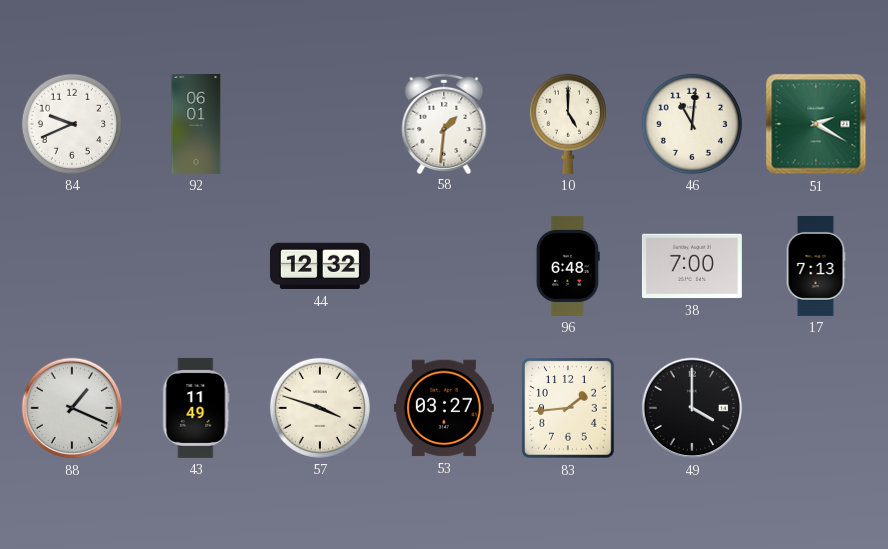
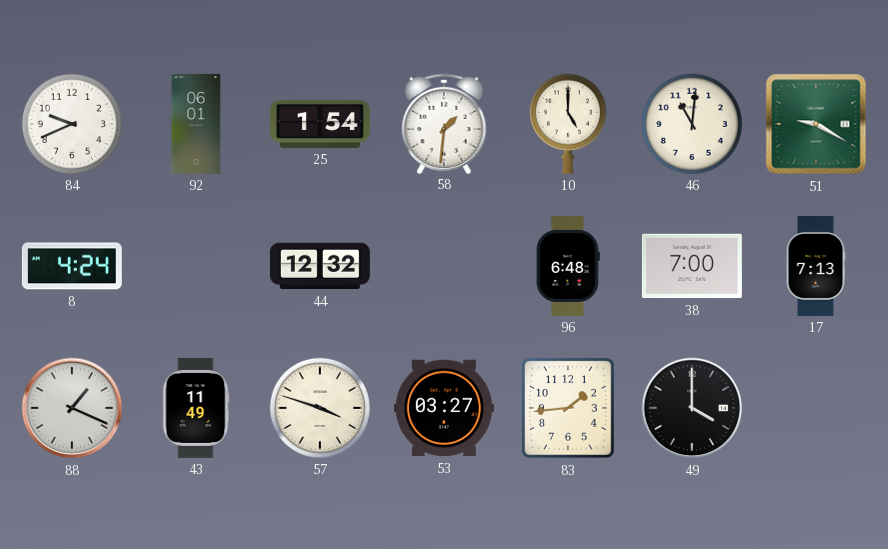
25: none -> 1:54 (320, 124)
51: 2:20 -> 9:20 (816, 124)
8: none -> 4:24 (72, 266)
